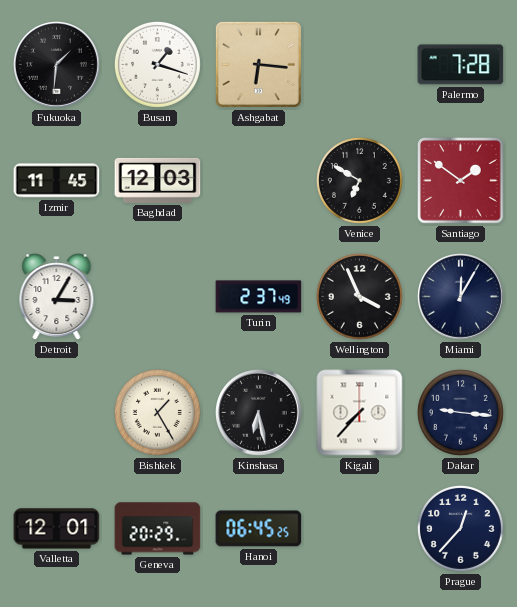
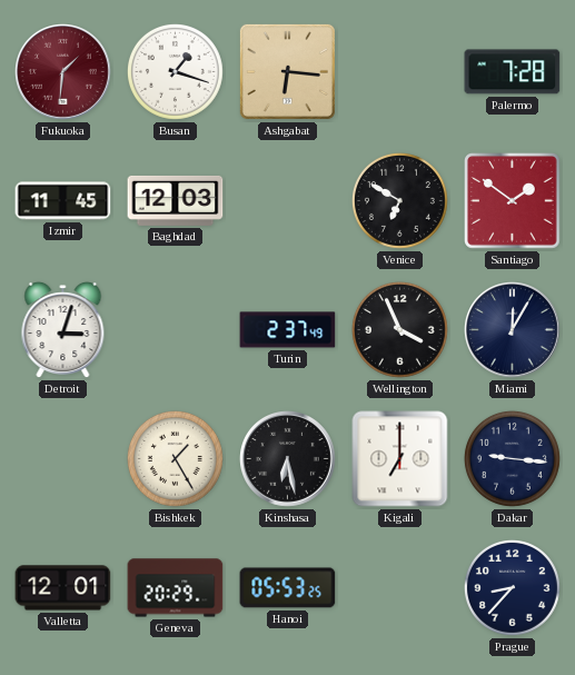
Fukuoka dial: black -> burgundy (63, 72)
Detroit: 3:05 -> 3:03 (63, 330)
Kigali: 7:37 -> 7:00 (400, 459)
Hanoi: 06:45 -> 05:53 (288, 588)
Prague: 12:37 -> 8:37 (512, 587)
